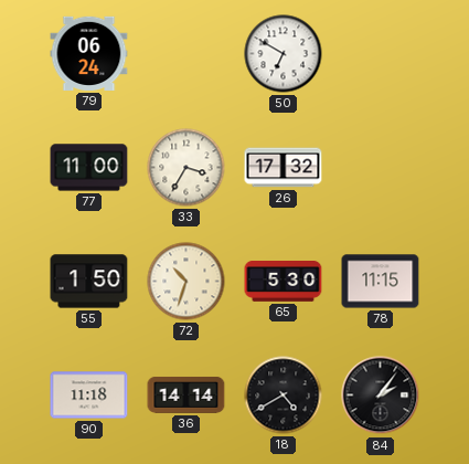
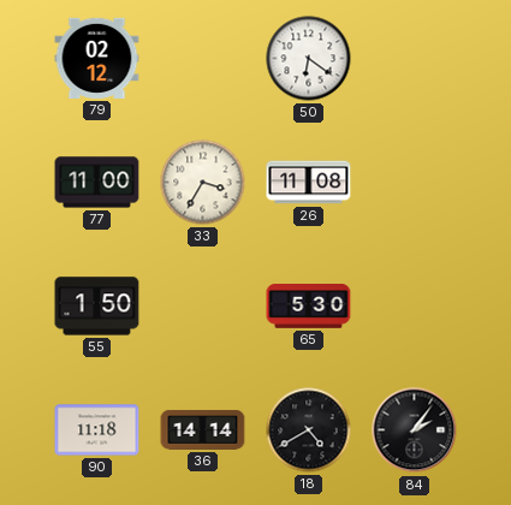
79: 06:24 -> 02:12 (97, 58)
50: 6:50 -> 6:21 (309, 59)
26: 17:32 -> 11:08 (309, 183)
72: 10:33 -> none (186, 282)
78: 11:15 -> none (381, 282)
